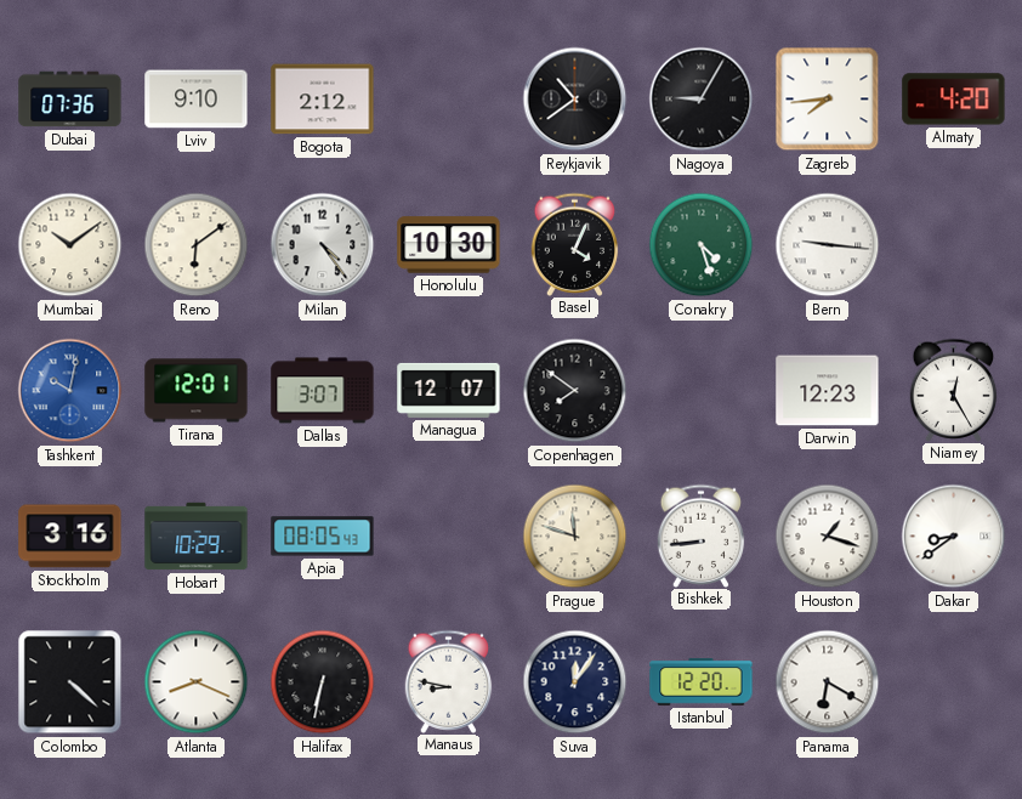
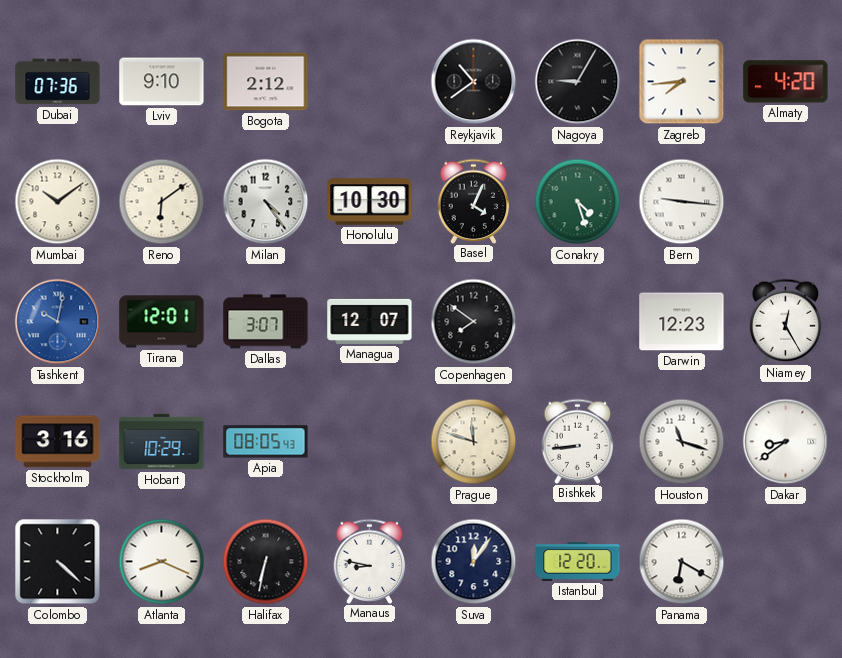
Houston: 1:18 -> 11:18 (682, 442)
